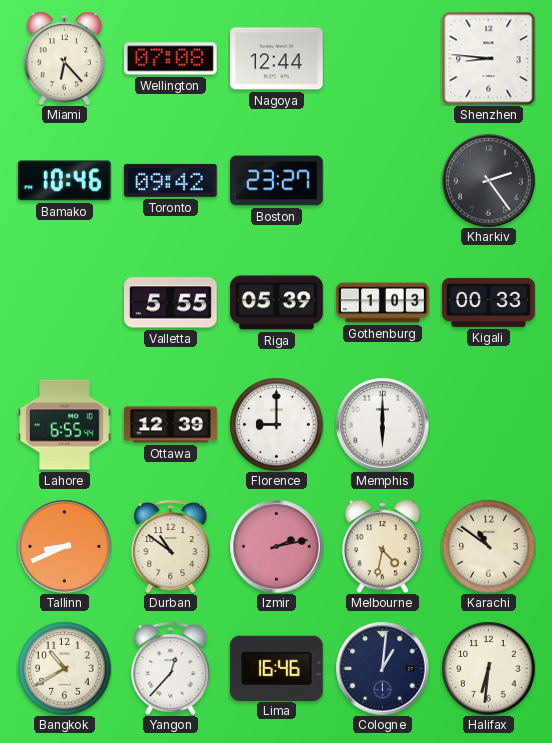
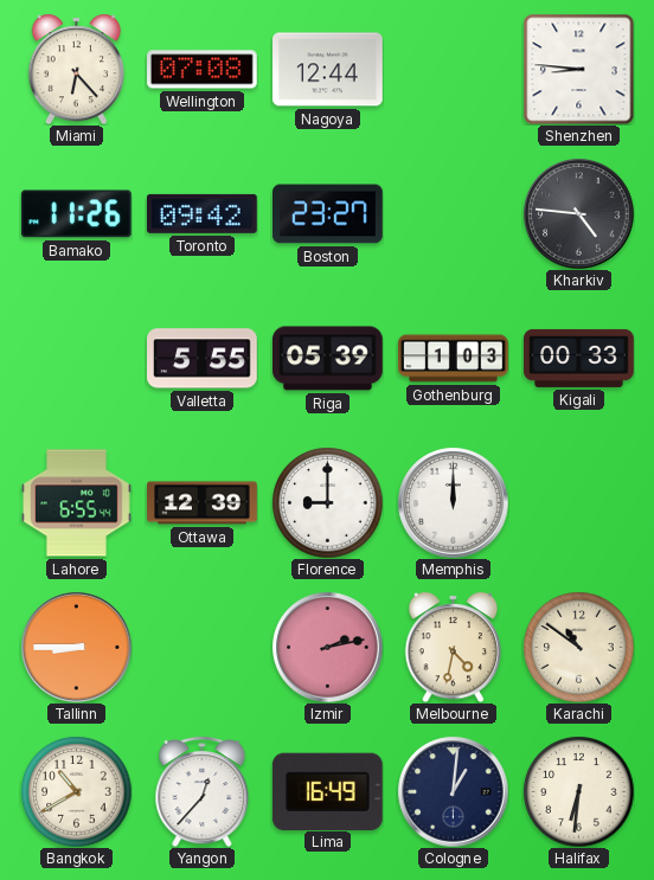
Bamako: 10:46 -> 11:26 (76, 214)
Kharkiv: 2:24 -> 4:46 (578, 213)
Memphis: 6:00 -> 12:00 (453, 502)
Tallinn: 8:41 -> 8:45 (76, 647)
Durban: 10:51 -> none (171, 547)
Lima: 16:46 -> 16:49 (327, 791)
